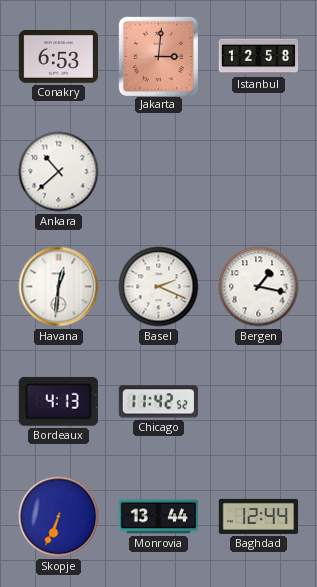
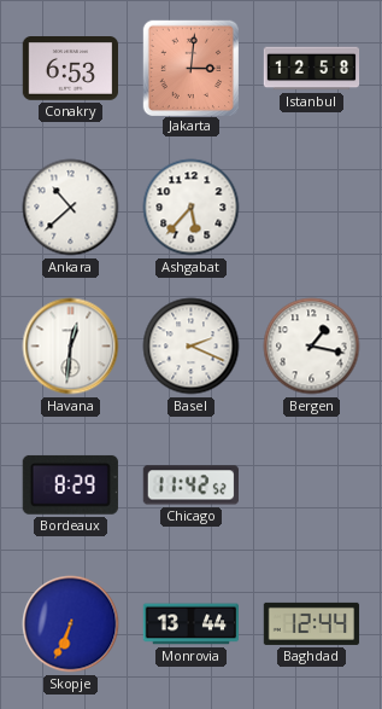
Ashgabat: none -> 5:37 (192, 208)
Bordeaux: 4:13 -> 8:29 (70, 484)
